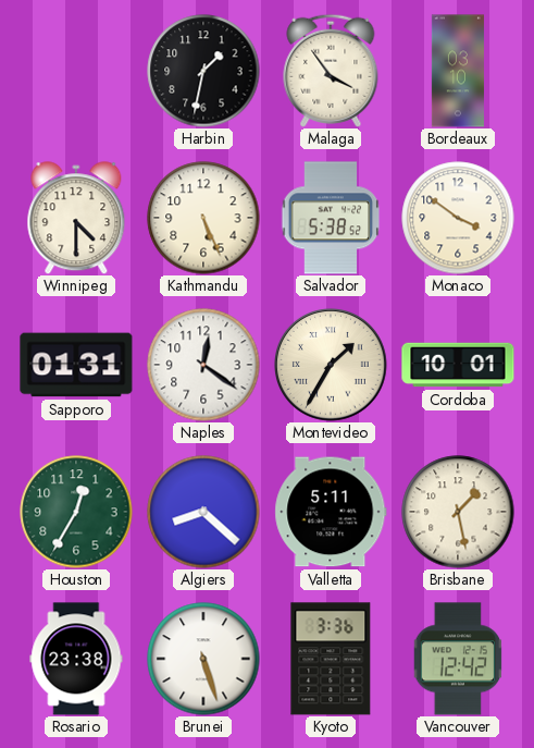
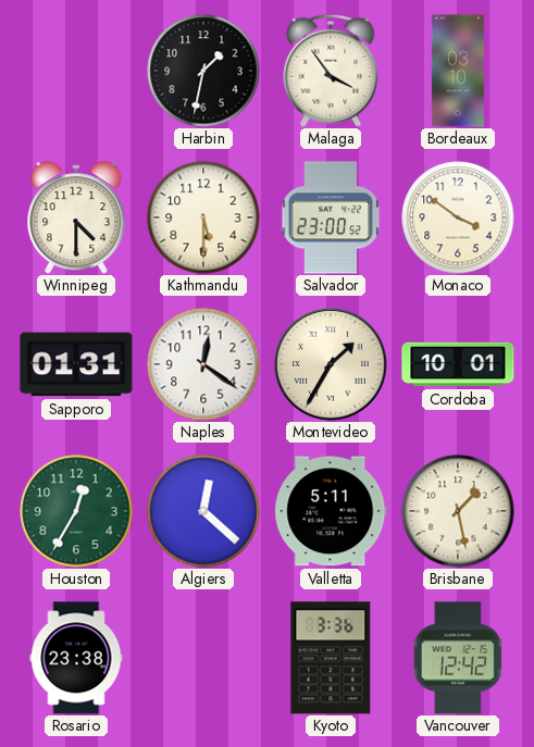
Kathmandu: 5:26 -> 5:30 (203, 217)
Salvador: 5:38 -> 23:00 (331, 217)
Algiers: 8:22 -> 12:22 (203, 511)
Brunei: 5:27 -> none (203, 659)
